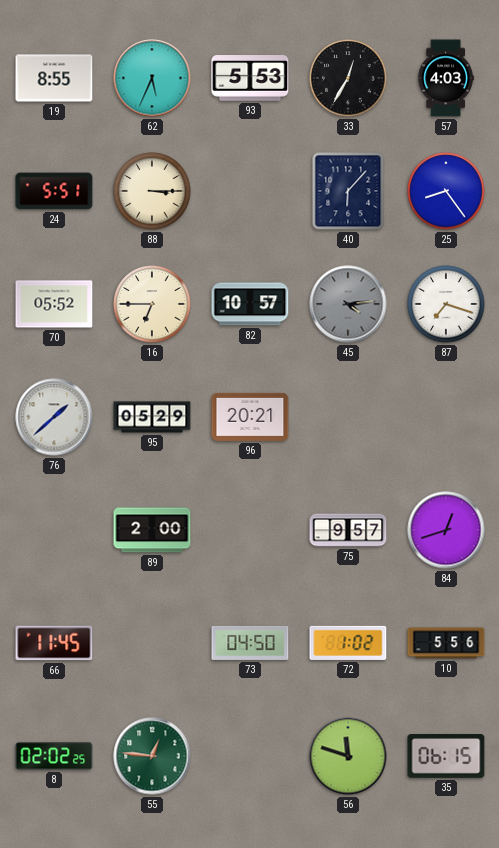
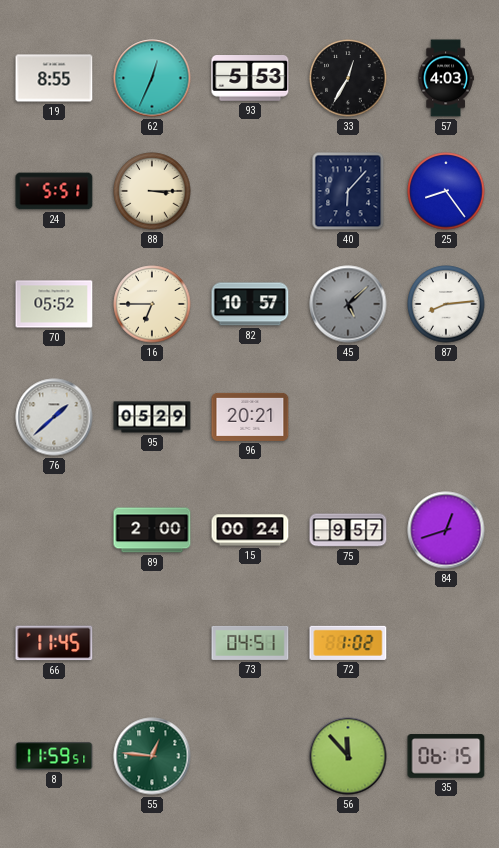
62: 5:34 -> 12:34 (152, 78)
45: 4:14 -> 5:08 (348, 304)
87: 7:18 -> 8:14 (446, 304)
15: none -> 00:24 (250, 530)
73: 04:50 -> 04:51 (250, 643)
10: 5:56 -> none (446, 643)
8: 02:02 -> 11:59 (54, 756)
56: 11:48 -> 11:53 (348, 756)
